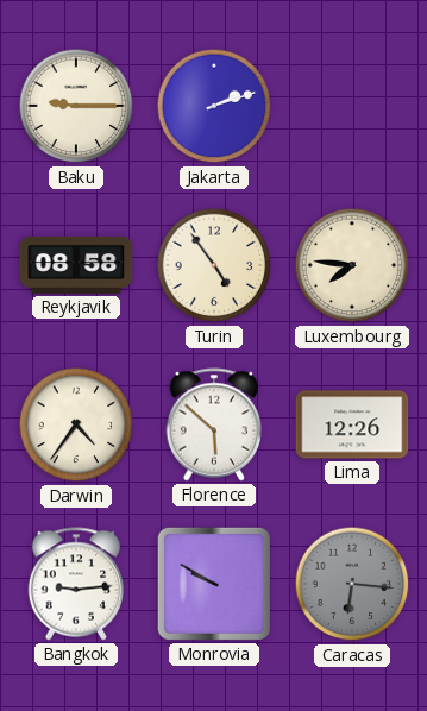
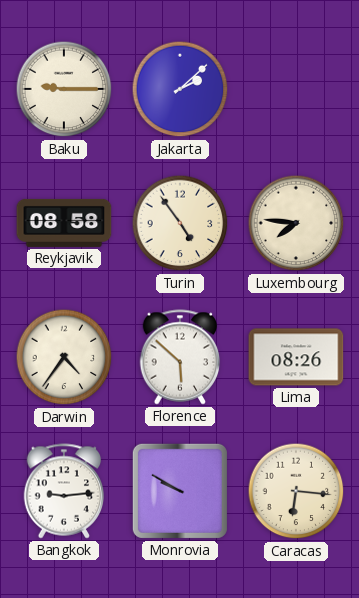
Jakarta: 2:12 -> 2:08 (180, 89)
Lima: 12:26 -> 08:26 (296, 357)
Caracas dial: grey -> cream (296, 491)
